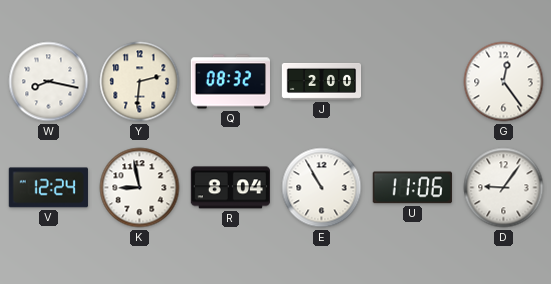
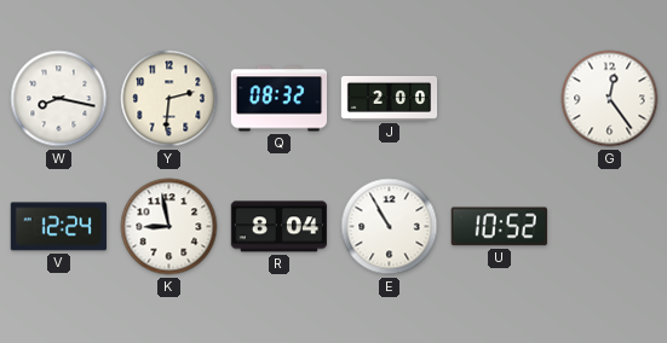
U: 11:06 -> 10:52 (499, 227)
D: 9:06 -> none (504, 188)
